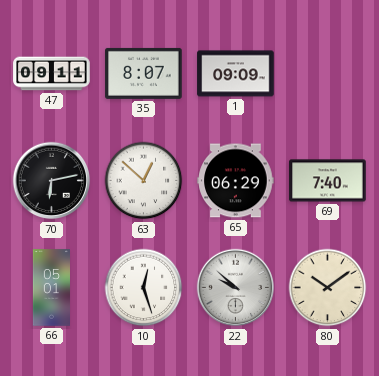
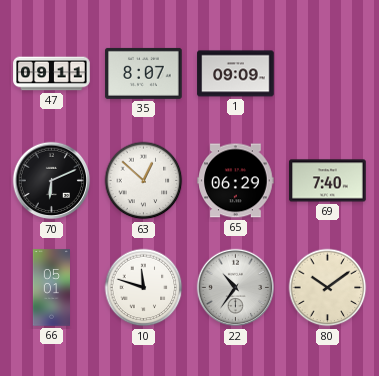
70: 6:13 -> 6:11 (52, 181)
10: 12:27 -> 11:48 (144, 288)
22: 9:52 -> 10:36 (236, 288)
